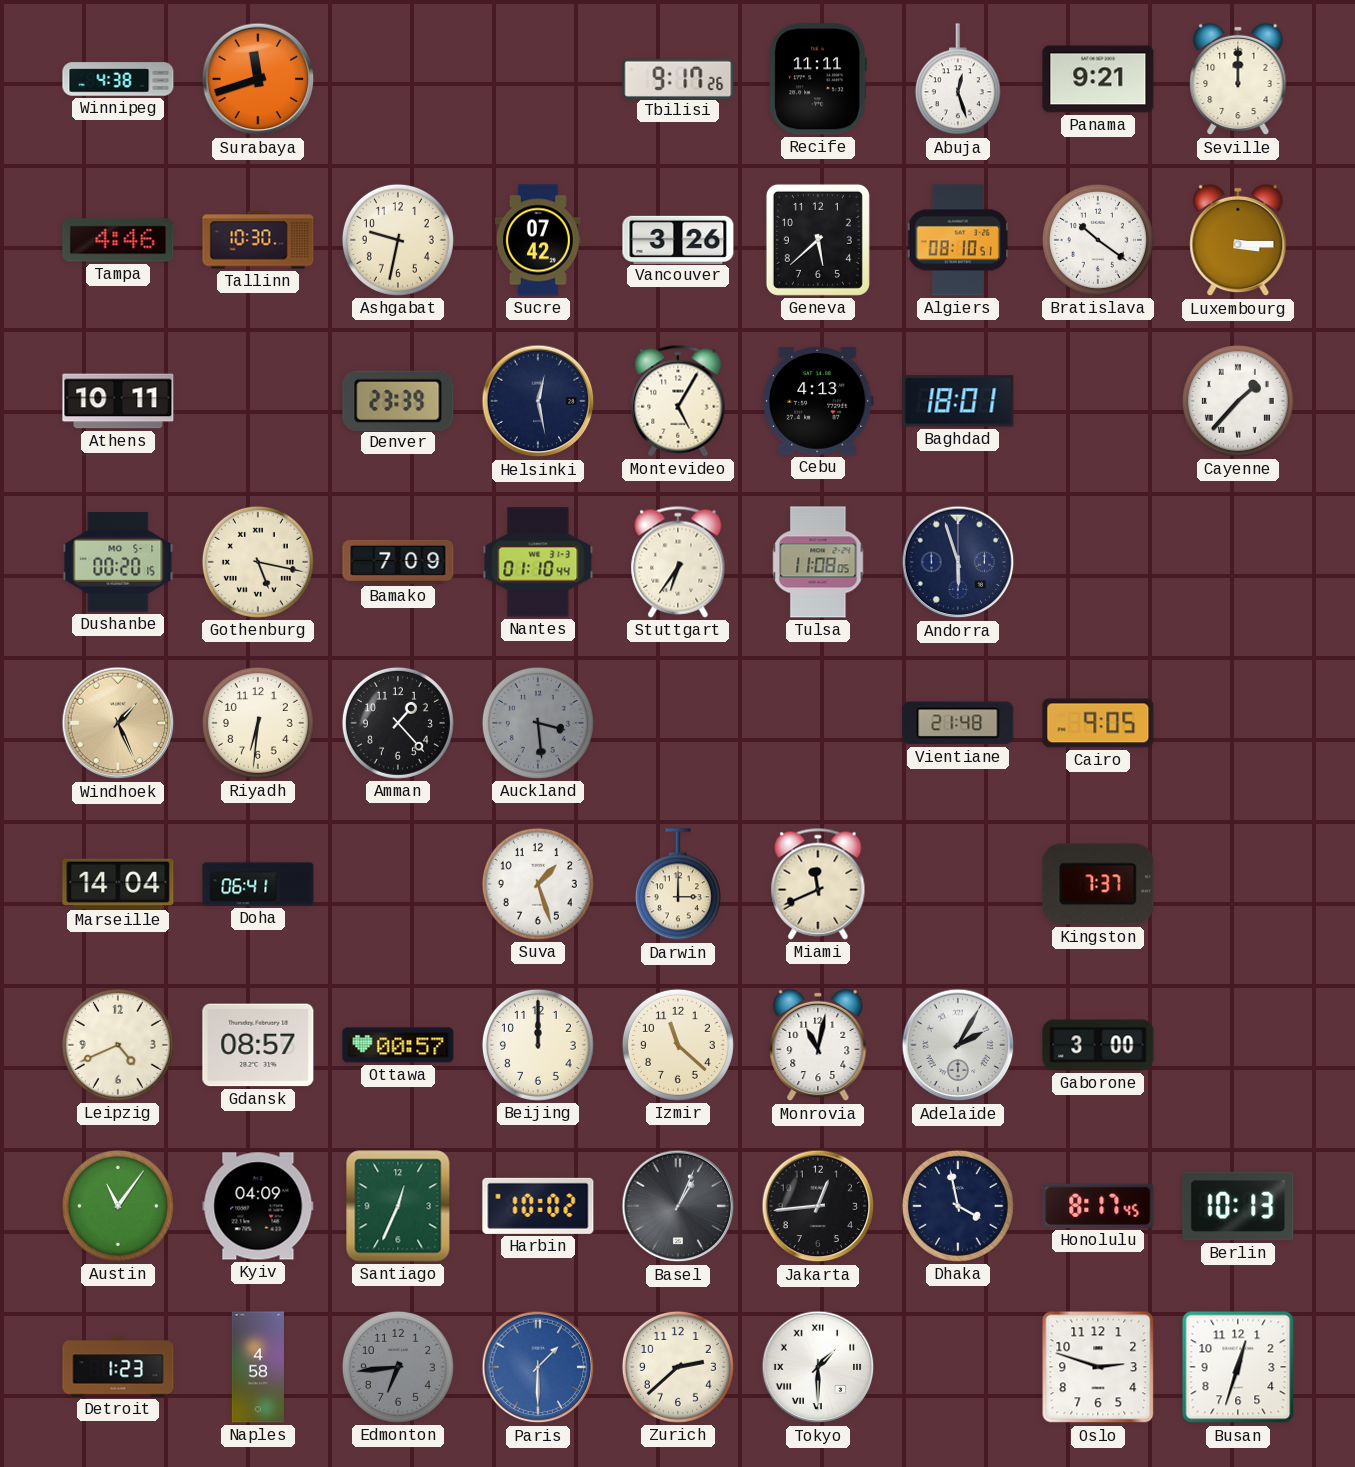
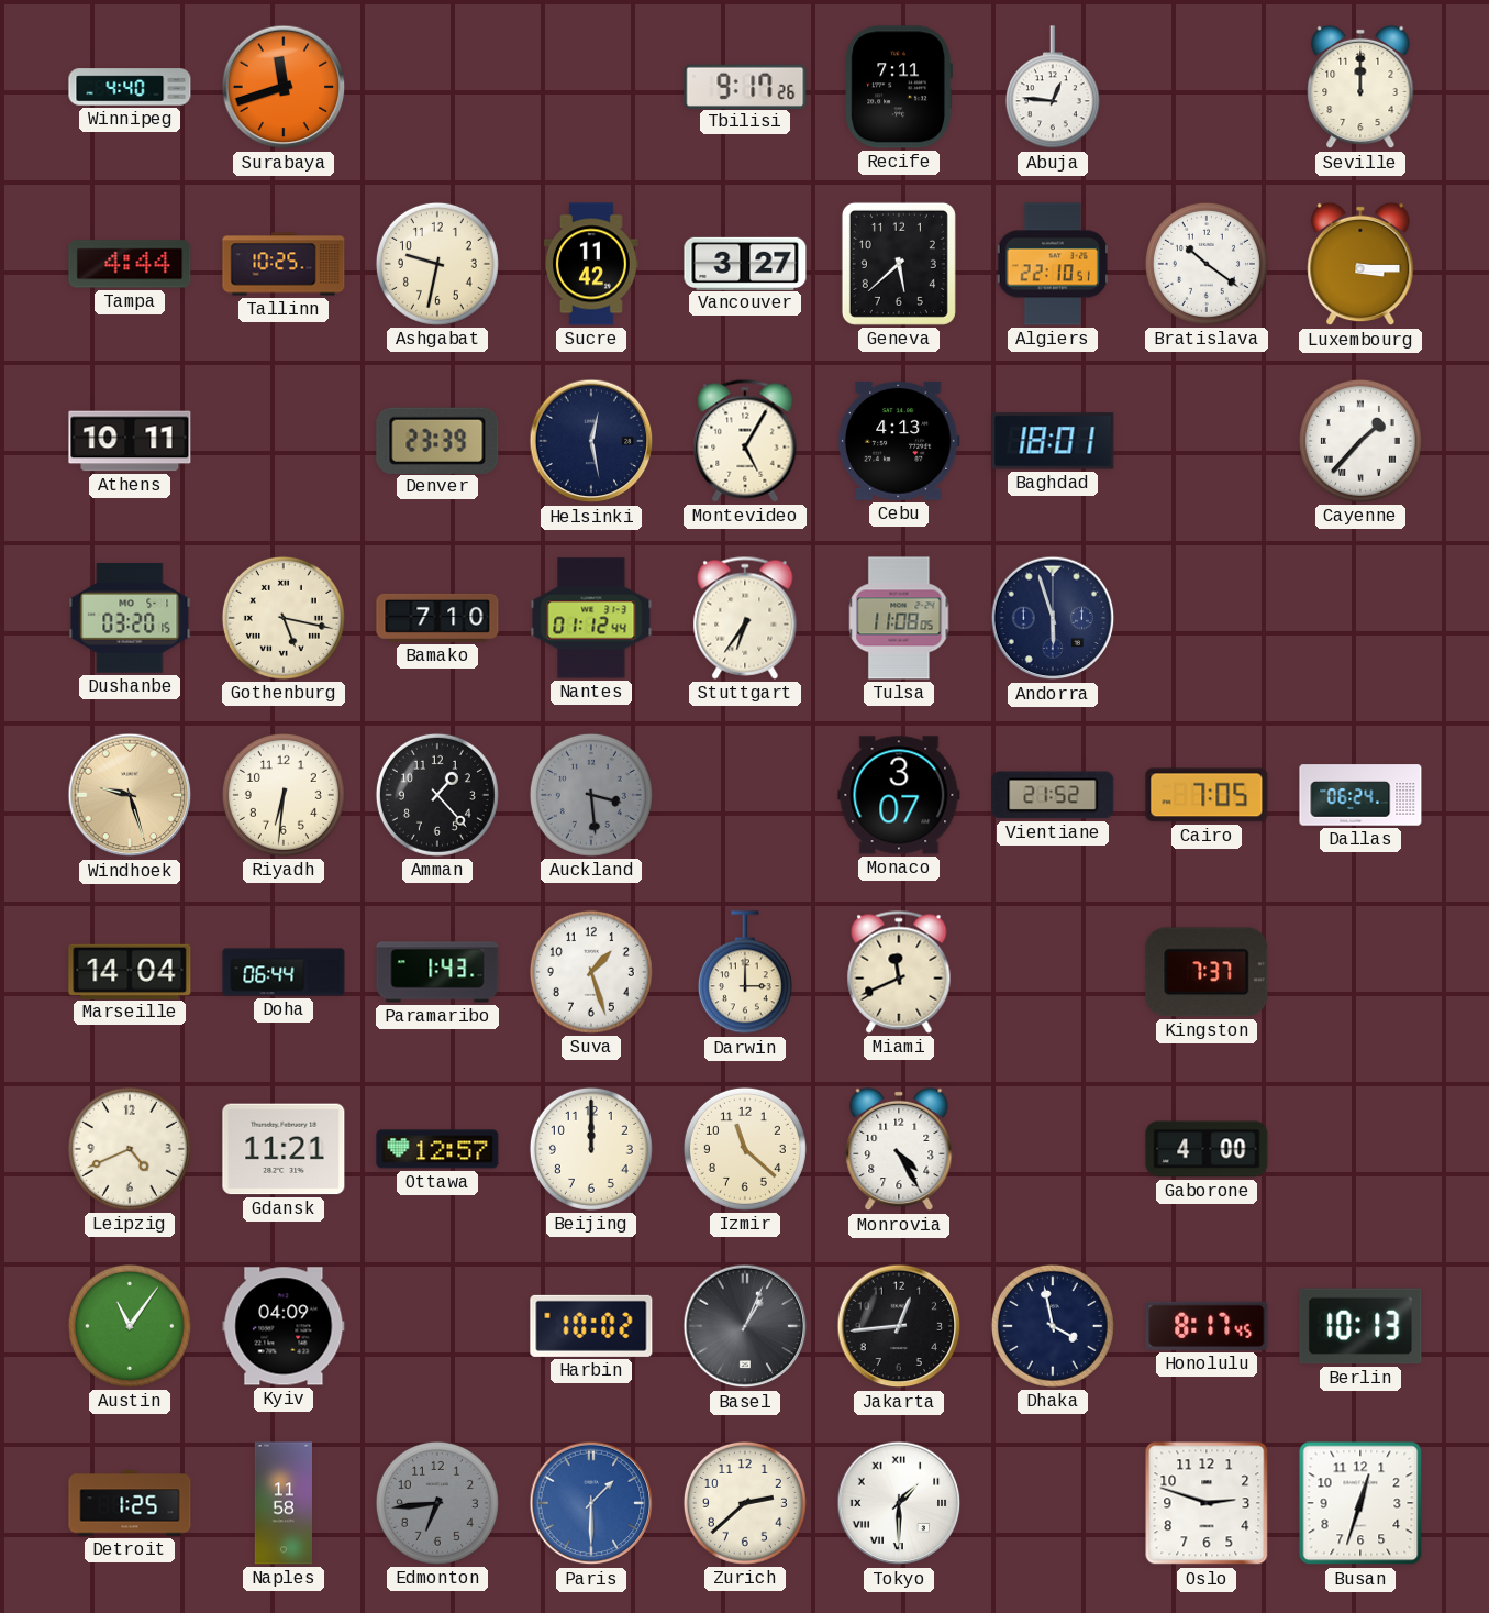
Winnipeg: 4:38 -> 4:40 (130, 87)
Recife: 11:11 -> 7:11 (898, 87)
Abuja: 12:27 -> 12:46 (1053, 88)
Panama: 9:21 -> none (1098, 79)
Tampa: 4:46 -> 4:44 (130, 264)
Tallinn: 10:30 -> 10:25 (284, 264)
Sucre: 07:42 -> 11:42 (591, 264)
Vancouver: 3:26 -> 3:27 (745, 263)
Algiers: 08:10 -> 22:10 (1052, 264)
Dushanbe: 00:20 -> 03:20 (130, 619)
Bamako: 7:09 -> 7:10 (437, 618)
Nantes: 01:10 -> 01:12 (591, 618)
Windhoek: 1:26 -> 9:27 (130, 795)
Monaco: none -> 3:07 (899, 795)
Vientiane: 21:48 -> 21:52 (1053, 795)
Cairo: 9:05 -> 7:05 (1207, 795)
Dallas: none -> 06:24 (1360, 795)
Doha: 06:41 -> 06:44 (284, 972)
Paramaribo: none -> 1:43 (437, 972)
Gdansk: 08:57 -> 11:21 (284, 1149)
Ottawa: 00:57 -> 12:57 (437, 1149)
Monrovia: 11:02 -> 4:25 (899, 1149)
Adelaide: 2:05 -> none (958, 1045)
Gaborone: 3:00 -> 4:00 (1207, 1149)
Santiago: 12:34 -> none (398, 1206)
Detroit: 1:23 -> 1:25 (130, 1503)
Naples: 4:58 -> 11:58 (284, 1503)
